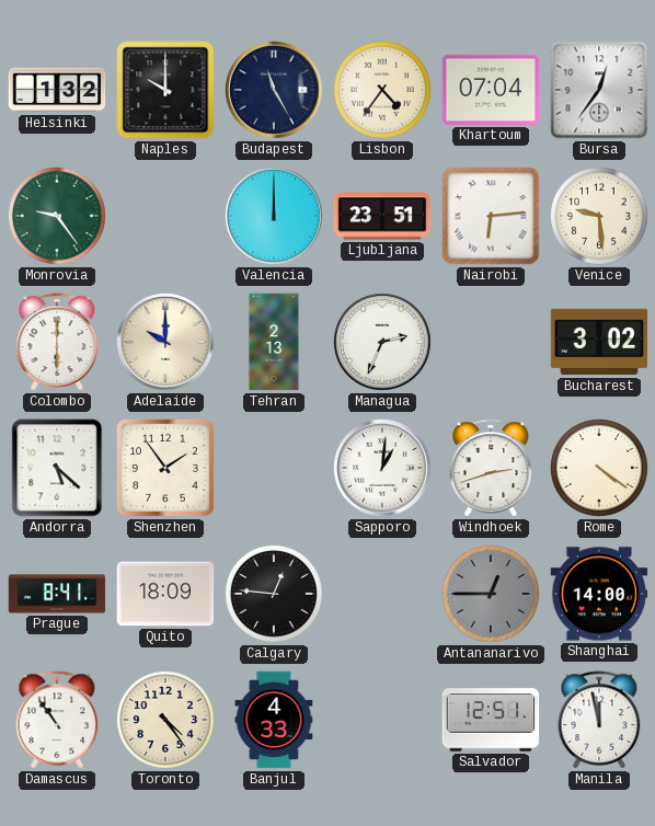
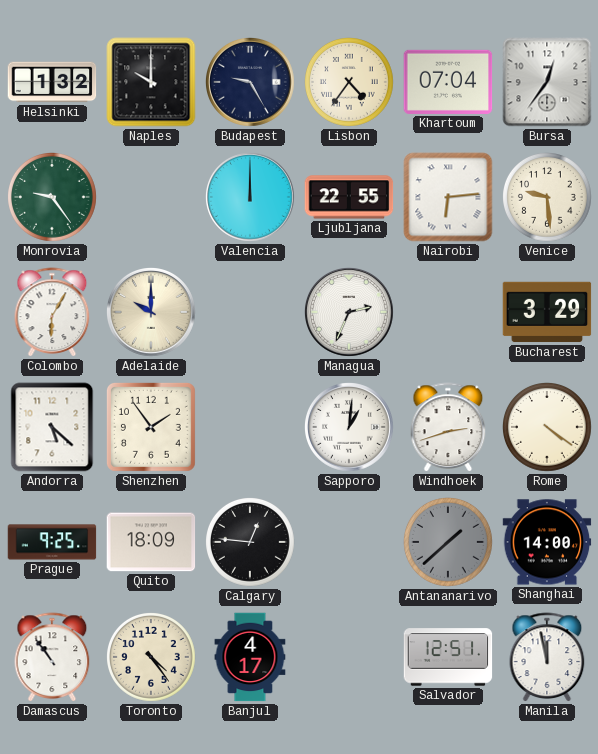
Budapest: 11:25 -> 9:25 (251, 83)
Ljubljana: 23:51 -> 22:55 (349, 197)
Colombo: 6:00 -> 6:05 (52, 312)
Tehran: 2:13 -> none (274, 342)
Bucharest: 3:02 -> 3:29 (547, 312)
Prague: 8:41 -> 9:25 (52, 542)
Antananarivo: 12:45 -> 1:38 (449, 543)
Banjul: 4:33 -> 4:17 (250, 657)
